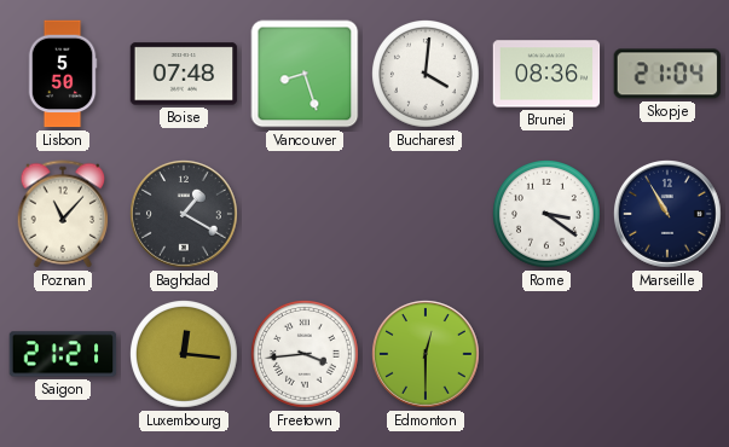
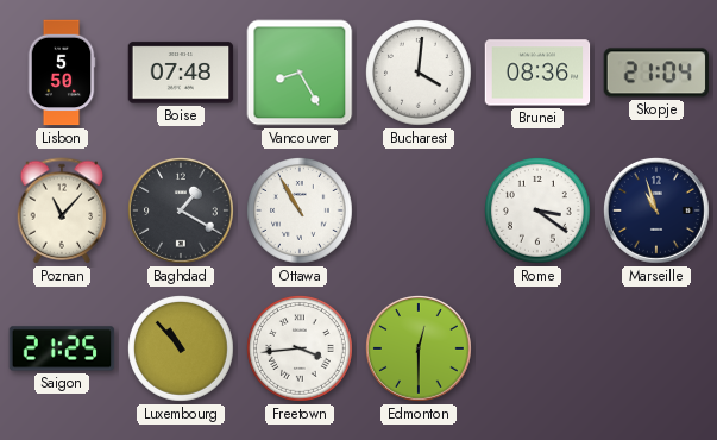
Vancouver: 8:27 -> 8:25 (300, 73)
Ottawa: none -> 10:55 (301, 212)
Marseille: 10:55 -> 10:57 (658, 212)
Saigon: 21:21 -> 21:25 (62, 348)
Luxembourg: 12:16 -> 10:53 (182, 350)
